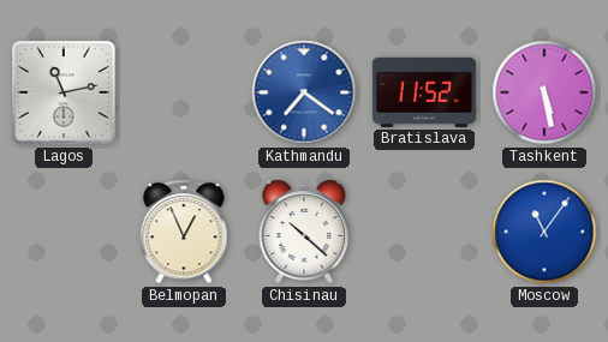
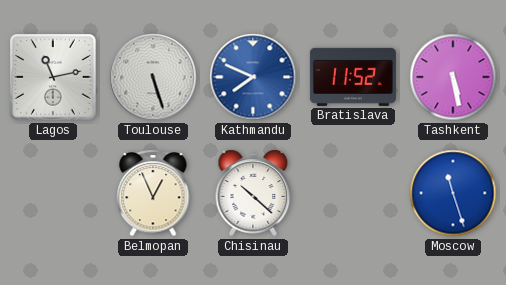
Toulouse: none -> 5:27 (153, 77)
Kathmandu: 7:21 -> 7:49 (253, 77)
Moscow: 11:06 -> 11:27 (453, 193)
